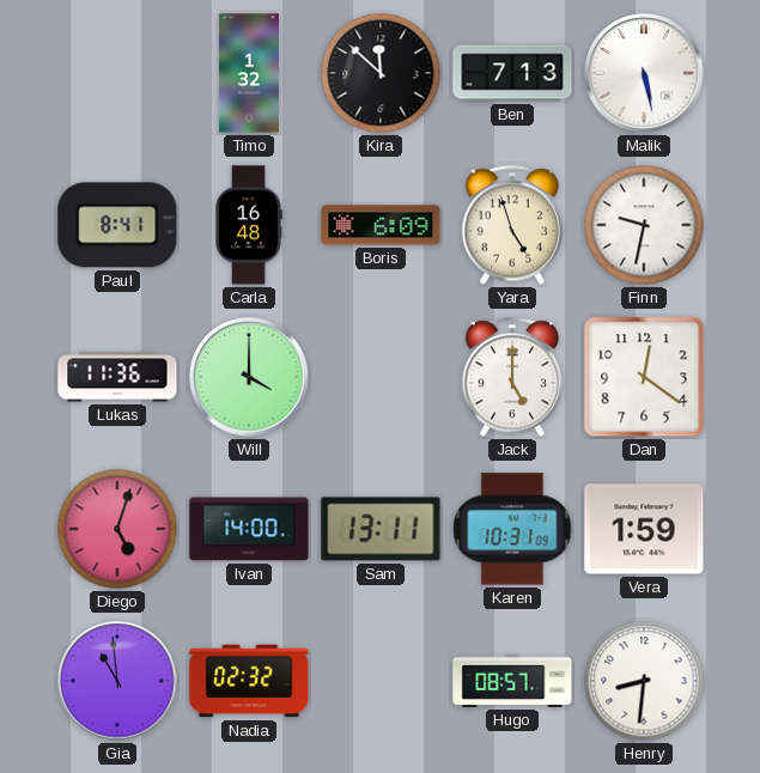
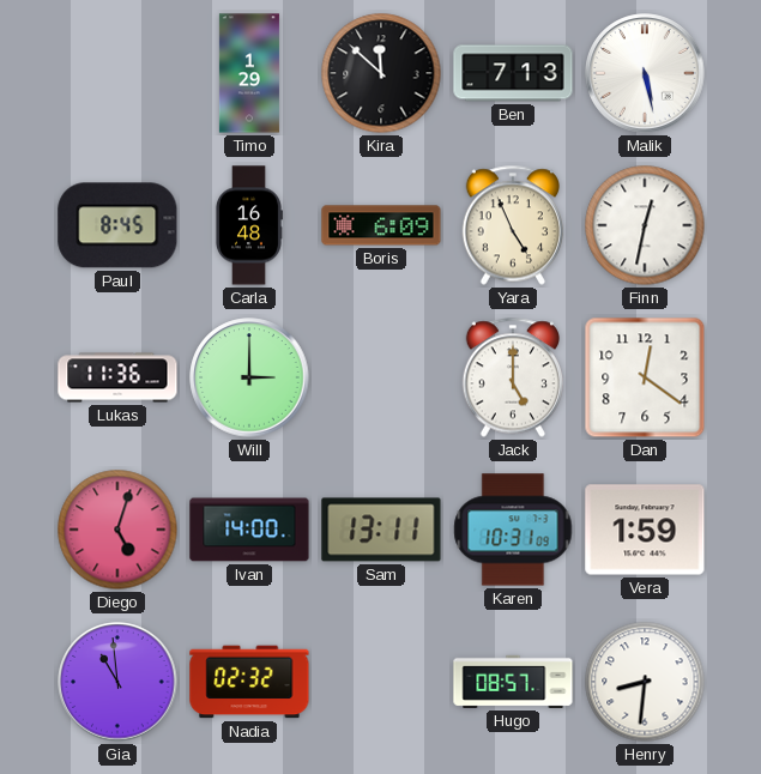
Timo: 1:32 -> 1:29 (249, 73)
Paul: 8:41 -> 8:45 (117, 225)
Yara: 4:57 -> 4:56 (512, 225)
Finn: 9:32 -> 12:32 (645, 225)
Will: 4:00 -> 3:00 (249, 377)
